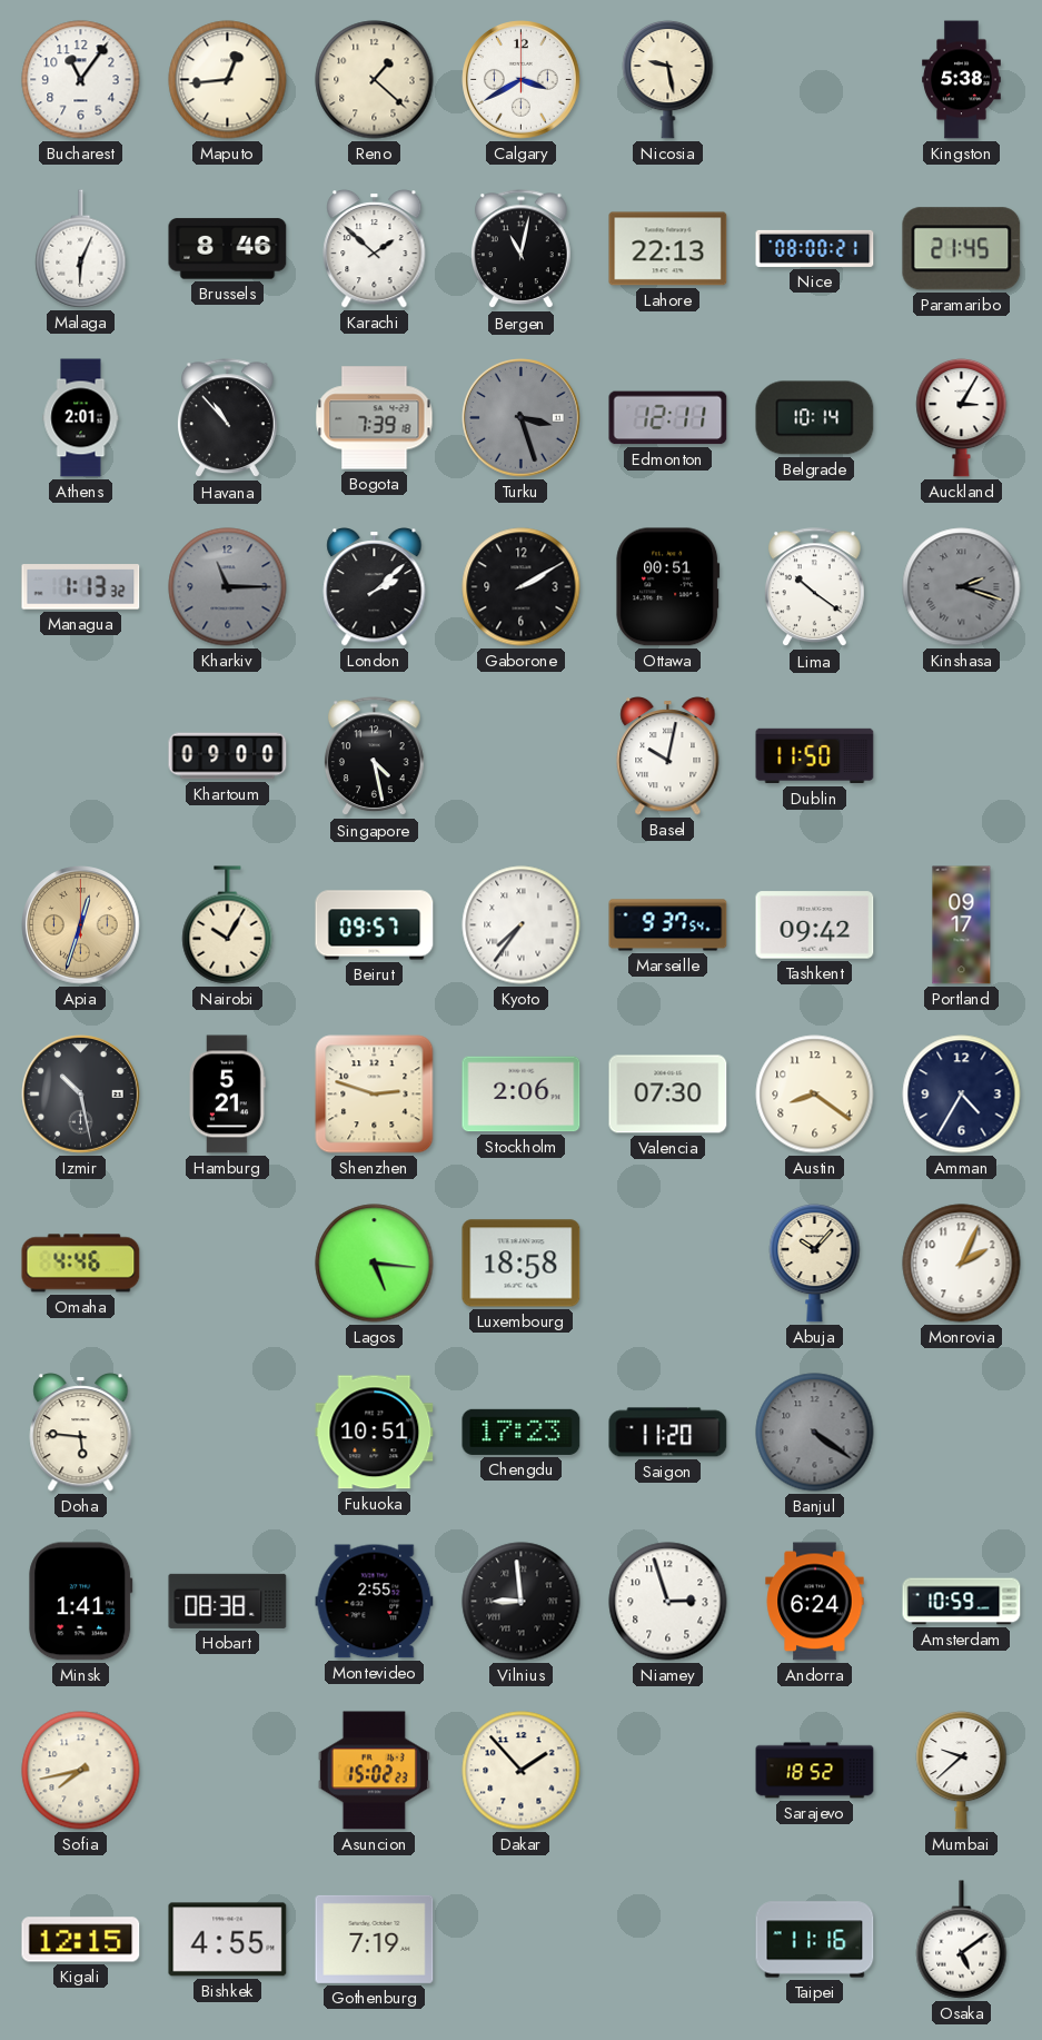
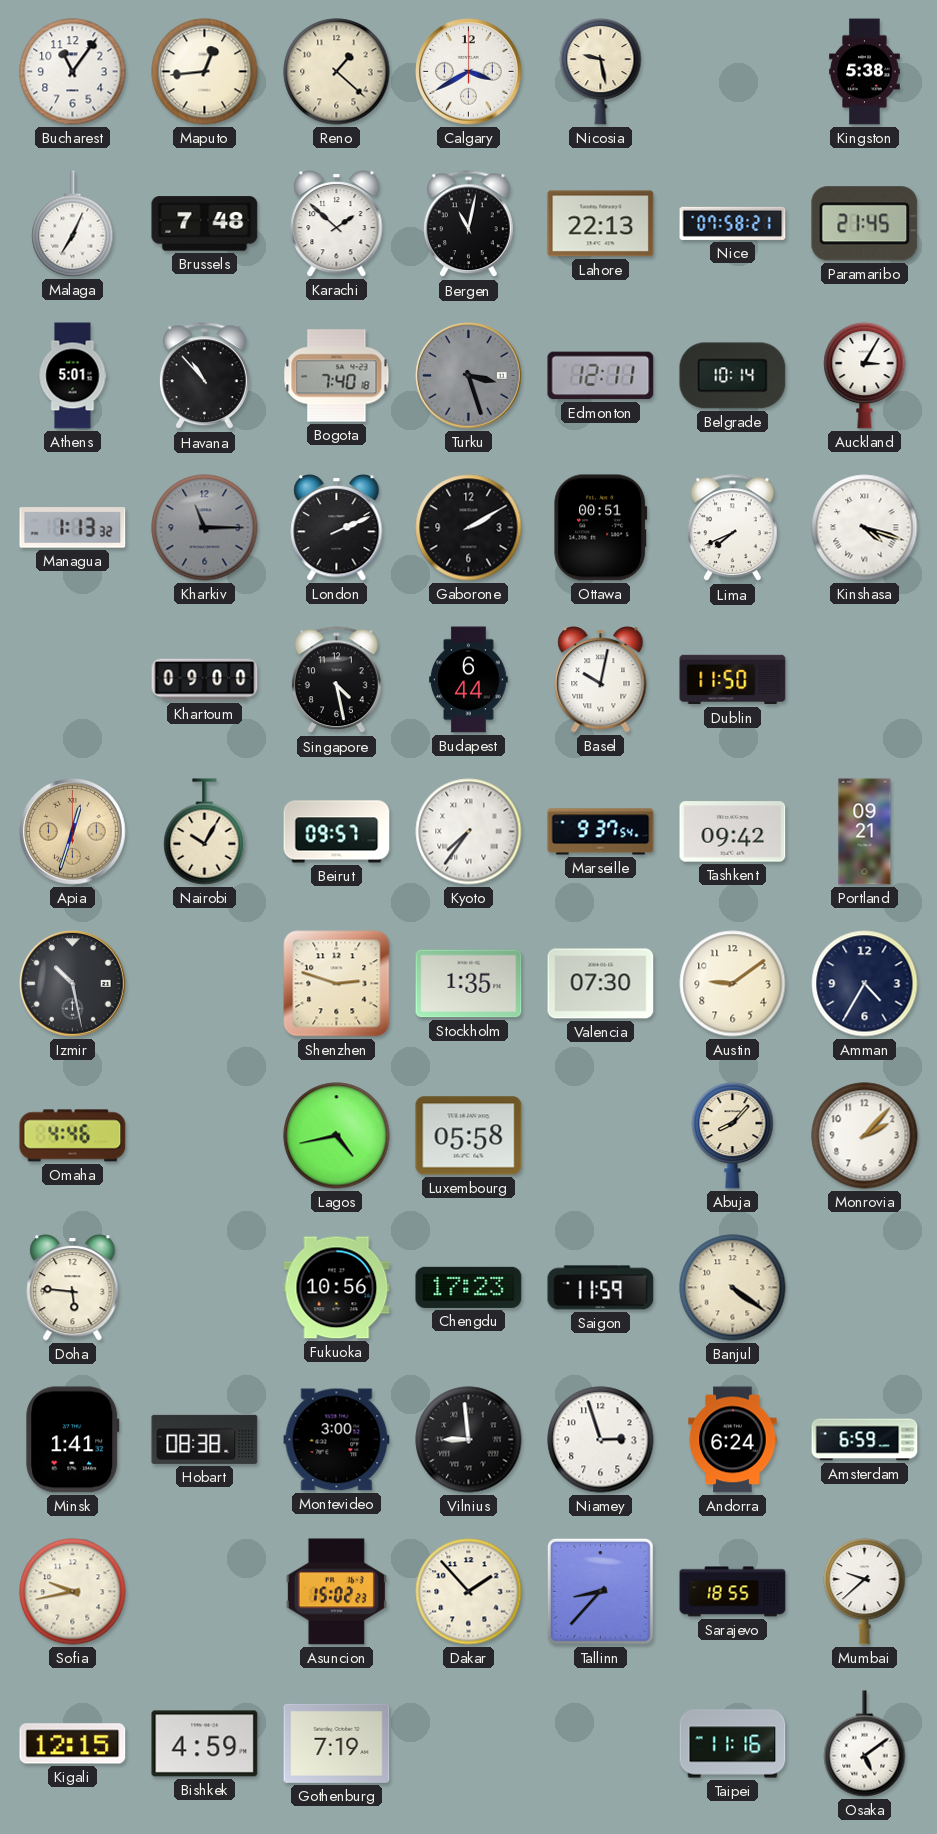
Malaga: 6:04 -> 7:04 (73, 224)
Brussels: 8:46 -> 7:48 (205, 224)
Nice: 08:00 -> 07:58 (733, 223)
Athens: 2:01 -> 5:01 (73, 376)
Bogota: 7:39 -> 7:40 (337, 376)
London: 2:08 -> 2:11 (337, 528)
Lima: 10:21 -> 7:41 (732, 528)
Kinshasa: 2:18 -> 4:18 (865, 528)
Kinshasa dial: grey -> white (865, 528)
Budapest: none -> 6:44 (469, 680)
Portland: 09:17 -> 09:21 (865, 832)
Hamburg: 5:21 -> none (228, 1095)
Stockholm: 2:06 -> 1:35 (469, 984)
Austin: 8:21 -> 9:09 (733, 984)
Lagos: 5:16 -> 4:43 (337, 1136)
Luxembourg: 18:58 -> 05:58 (469, 1136)
Abuja: 10:07 -> 8:07 (733, 1135)
Monrovia: 2:04 -> 2:07 (865, 1136)
Fukuoka: 10:51 -> 10:56 (337, 1288)
Saigon: 11:20 -> 11:59 (601, 1288)
Banjul dial: grey -> cream (733, 1288)
Montevideo: 2:55 -> 3:00 (337, 1440)
Amsterdam: 10:59 -> 6:59 (865, 1440)
Sofia: 7:43 -> 9:43 (73, 1592)
Tallinn: none -> 8:37 (600, 1591)
Sarajevo: 18:52 -> 18:55 (733, 1592)
Bishkek: 4:55 -> 4:59 (205, 1744)
